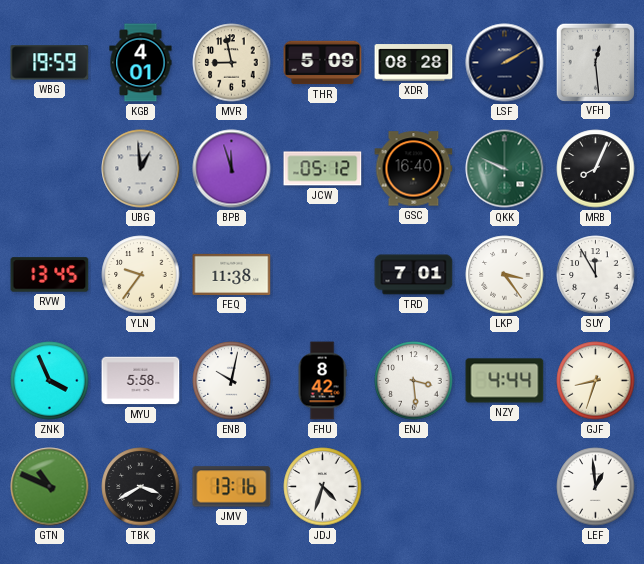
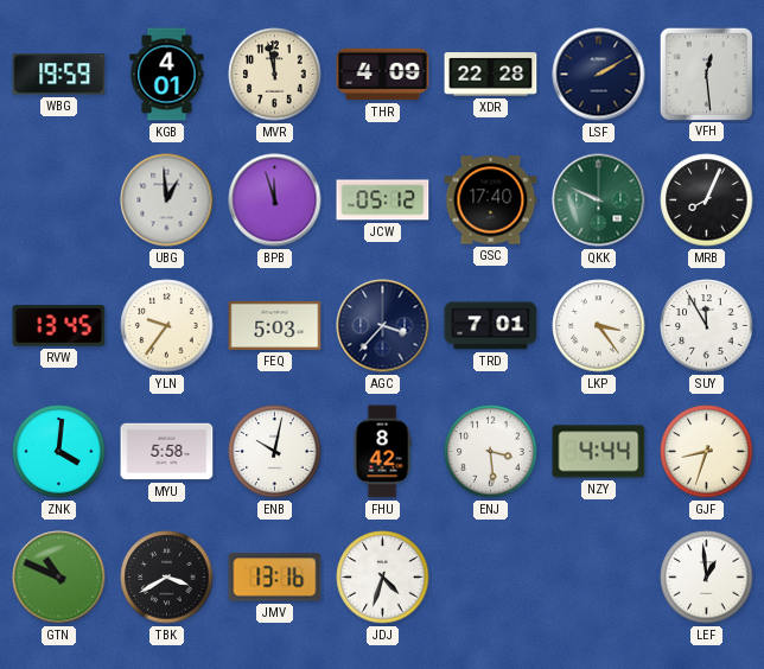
MVR: 8:58 -> 11:58 (275, 75)
THR: 5:09 -> 4:09 (383, 75)
XDR: 08:28 -> 22:28 (491, 75)
GSC: 16:40 -> 17:40 (491, 200)
FEQ: 11:38 -> 5:03 (275, 325)
AGC: none -> 3:37 (383, 326)
ZNK: 3:56 -> 4:01 (59, 452)
